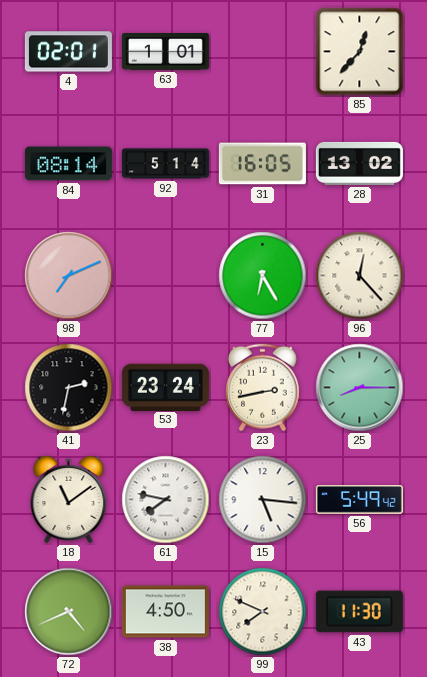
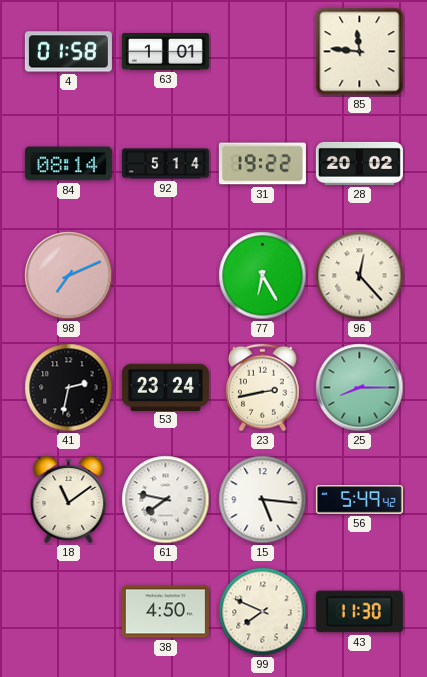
4: 02:01 -> 01:58 (68, 52)
85: 12:37 -> 11:46 (360, 52)
31: 16:05 -> 19:22 (262, 164)
28: 13:02 -> 20:02 (359, 163)
72: 4:41 -> none (69, 612)
